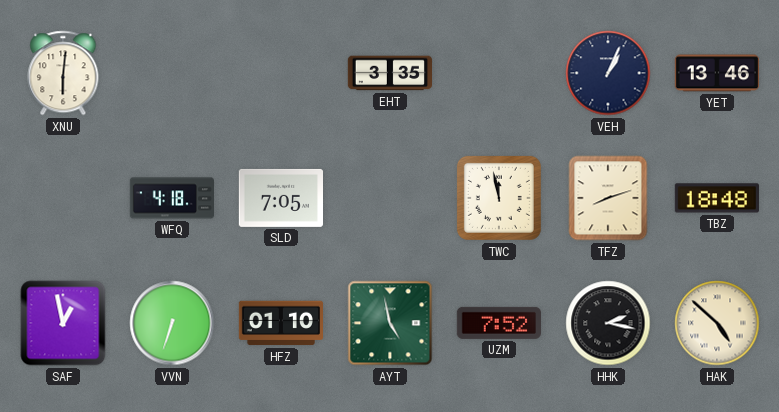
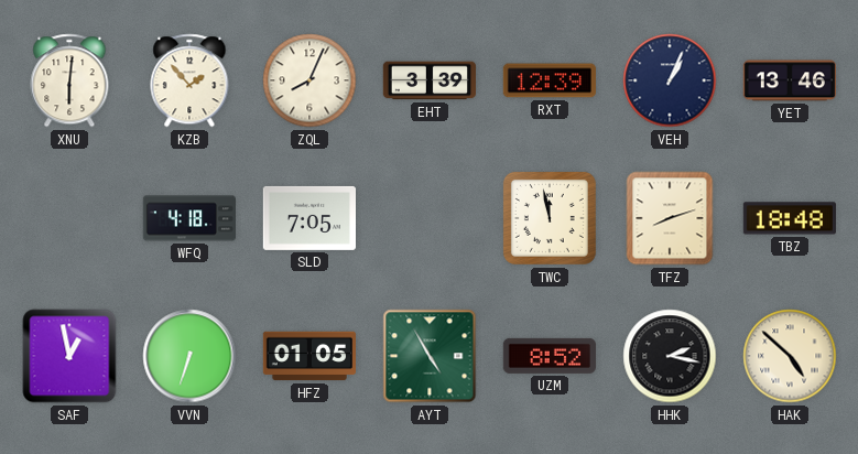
KZB: none -> 1:53 (189, 80)
ZQL: none -> 8:04 (309, 80)
EHT: 3:35 -> 3:39 (428, 80)
RXT: none -> 12:39 (550, 80)
HFZ: 01:10 -> 01:05 (308, 356)
AYT: 4:58 -> 4:55 (430, 356)
UZM: 7:52 -> 8:52 (550, 356)
